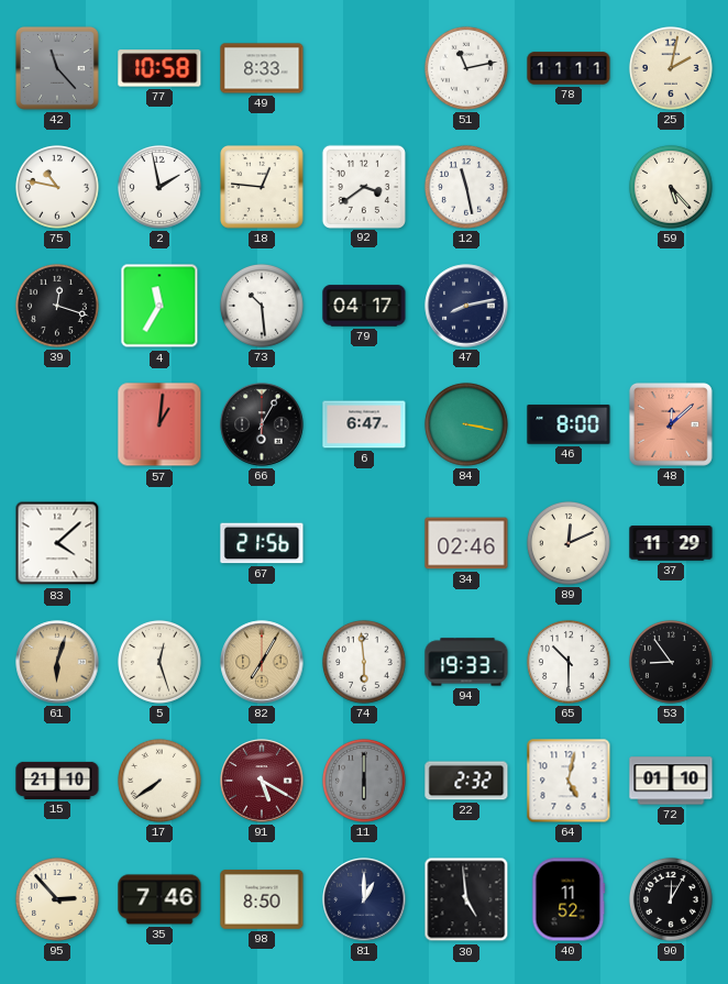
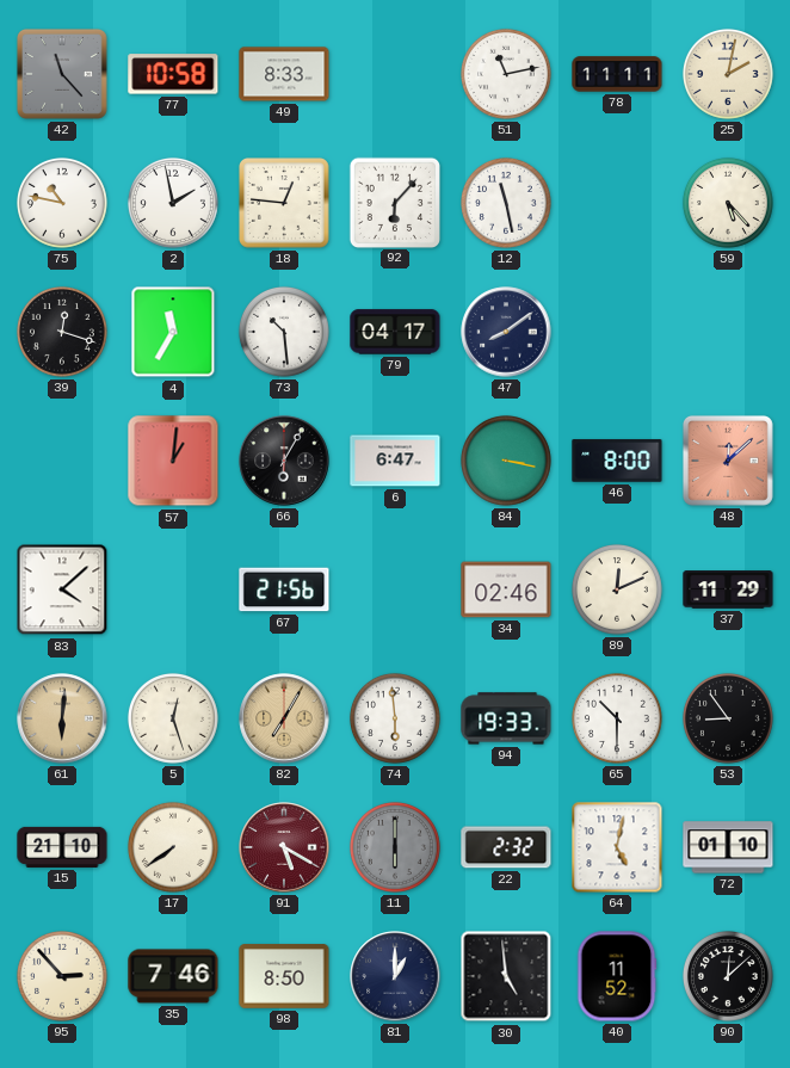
92: 3:39 -> 6:07 (394, 202)
47: 8:13 -> 8:09 (506, 332)
61: 6:03 -> 6:01 (62, 718)
90: 12:05 -> 12:08 (728, 976)
